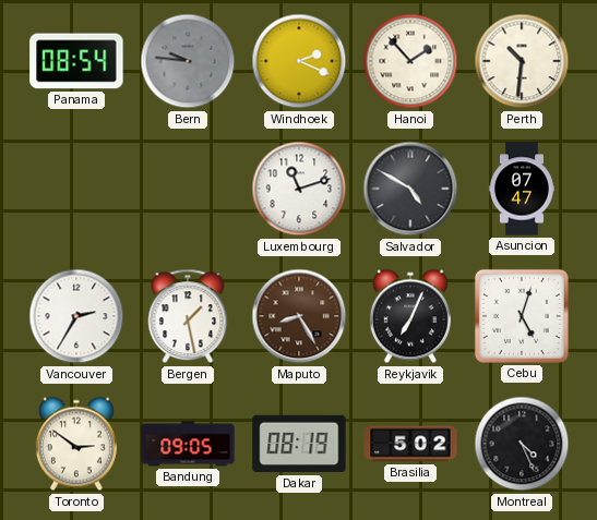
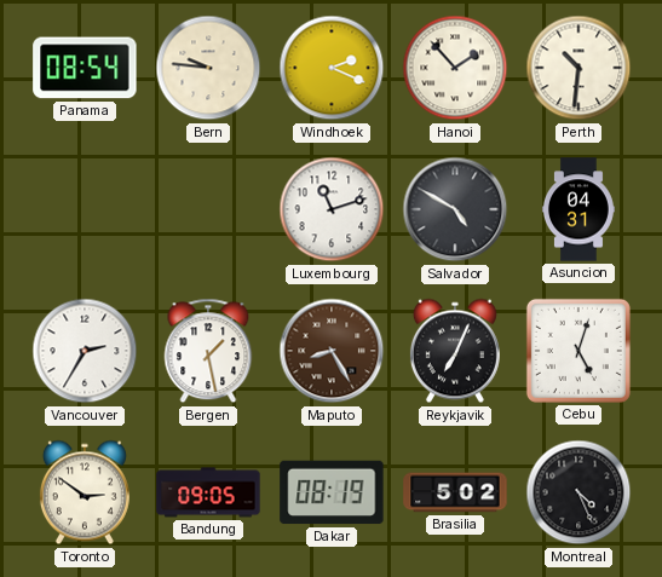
Bern dial: grey -> cream (208, 68)
Asuncion: 07:47 -> 04:31 (578, 209)
